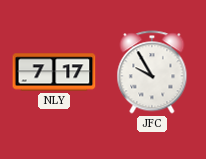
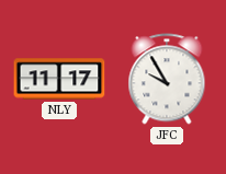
NLY: 7:17 -> 11:17 (59, 79)
